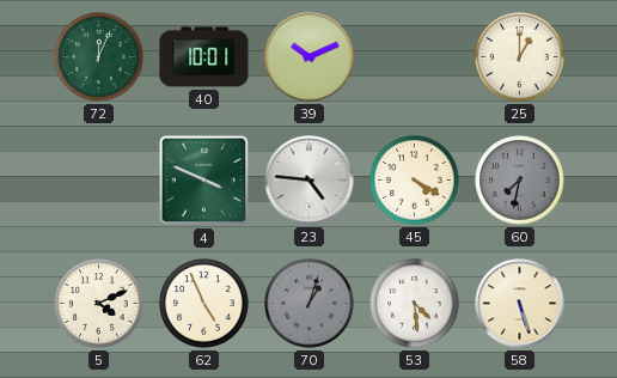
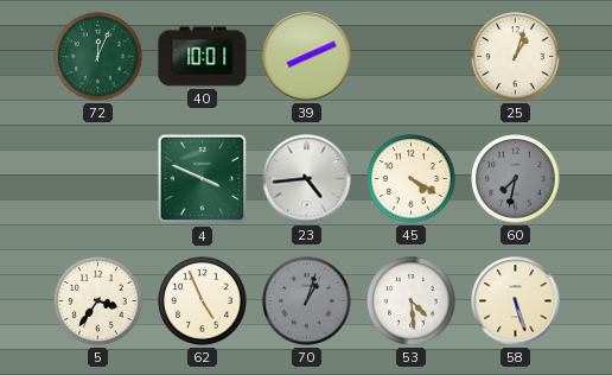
39: 10:11 -> 8:11 (307, 57)
25: 1:00 -> 1:03 (516, 57)
23: 4:46 -> 4:44 (307, 179)
5: 4:11 -> 3:36 (98, 301)
